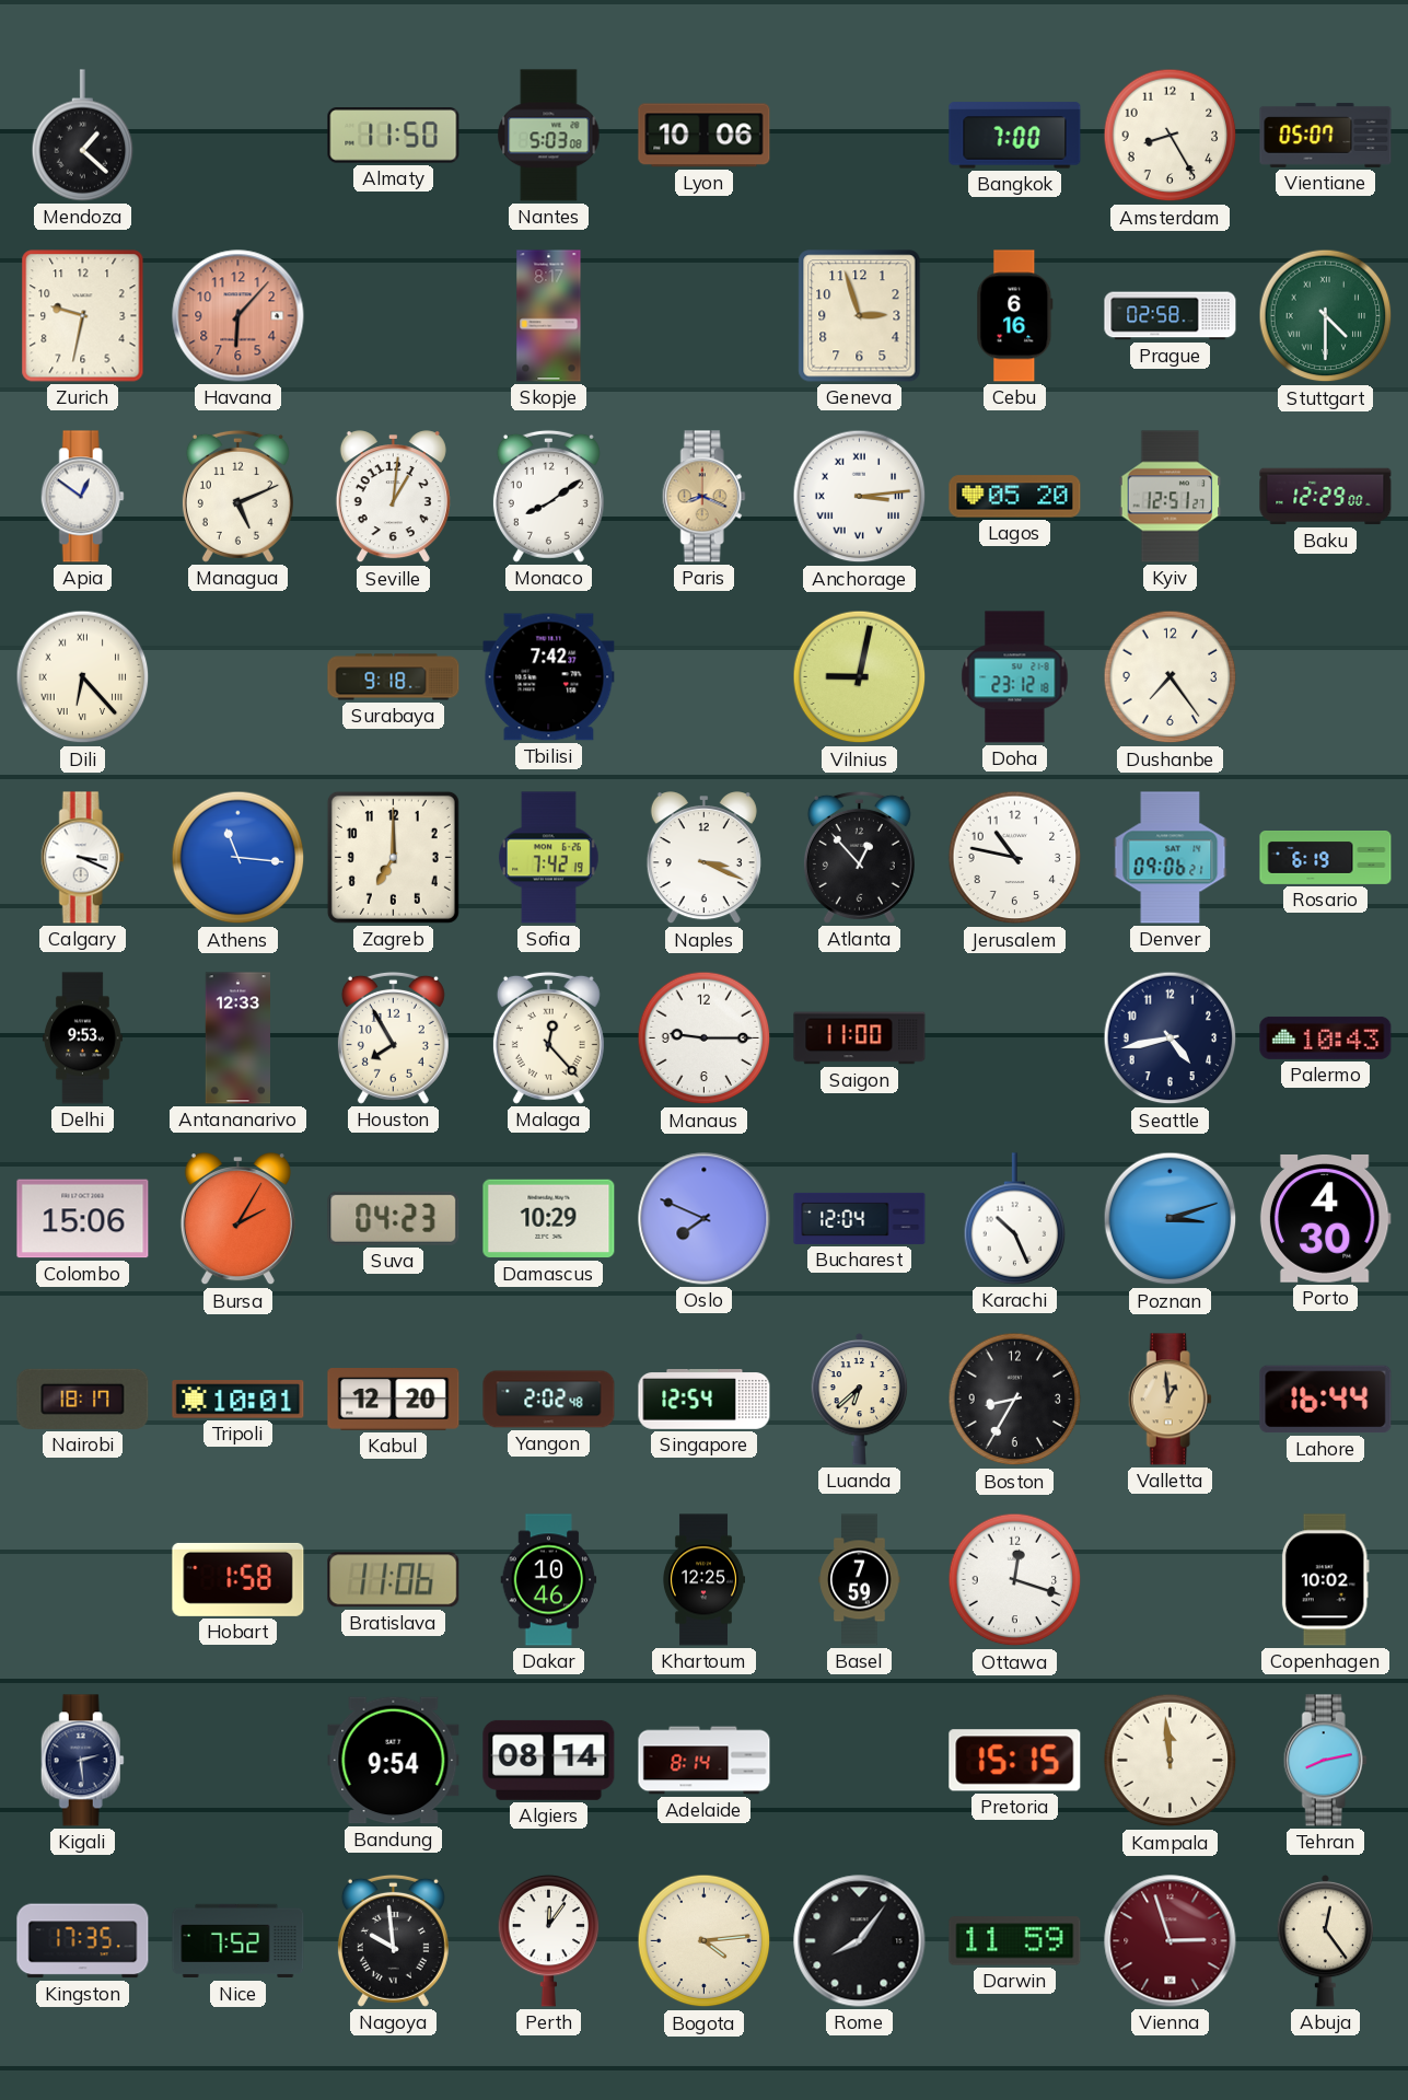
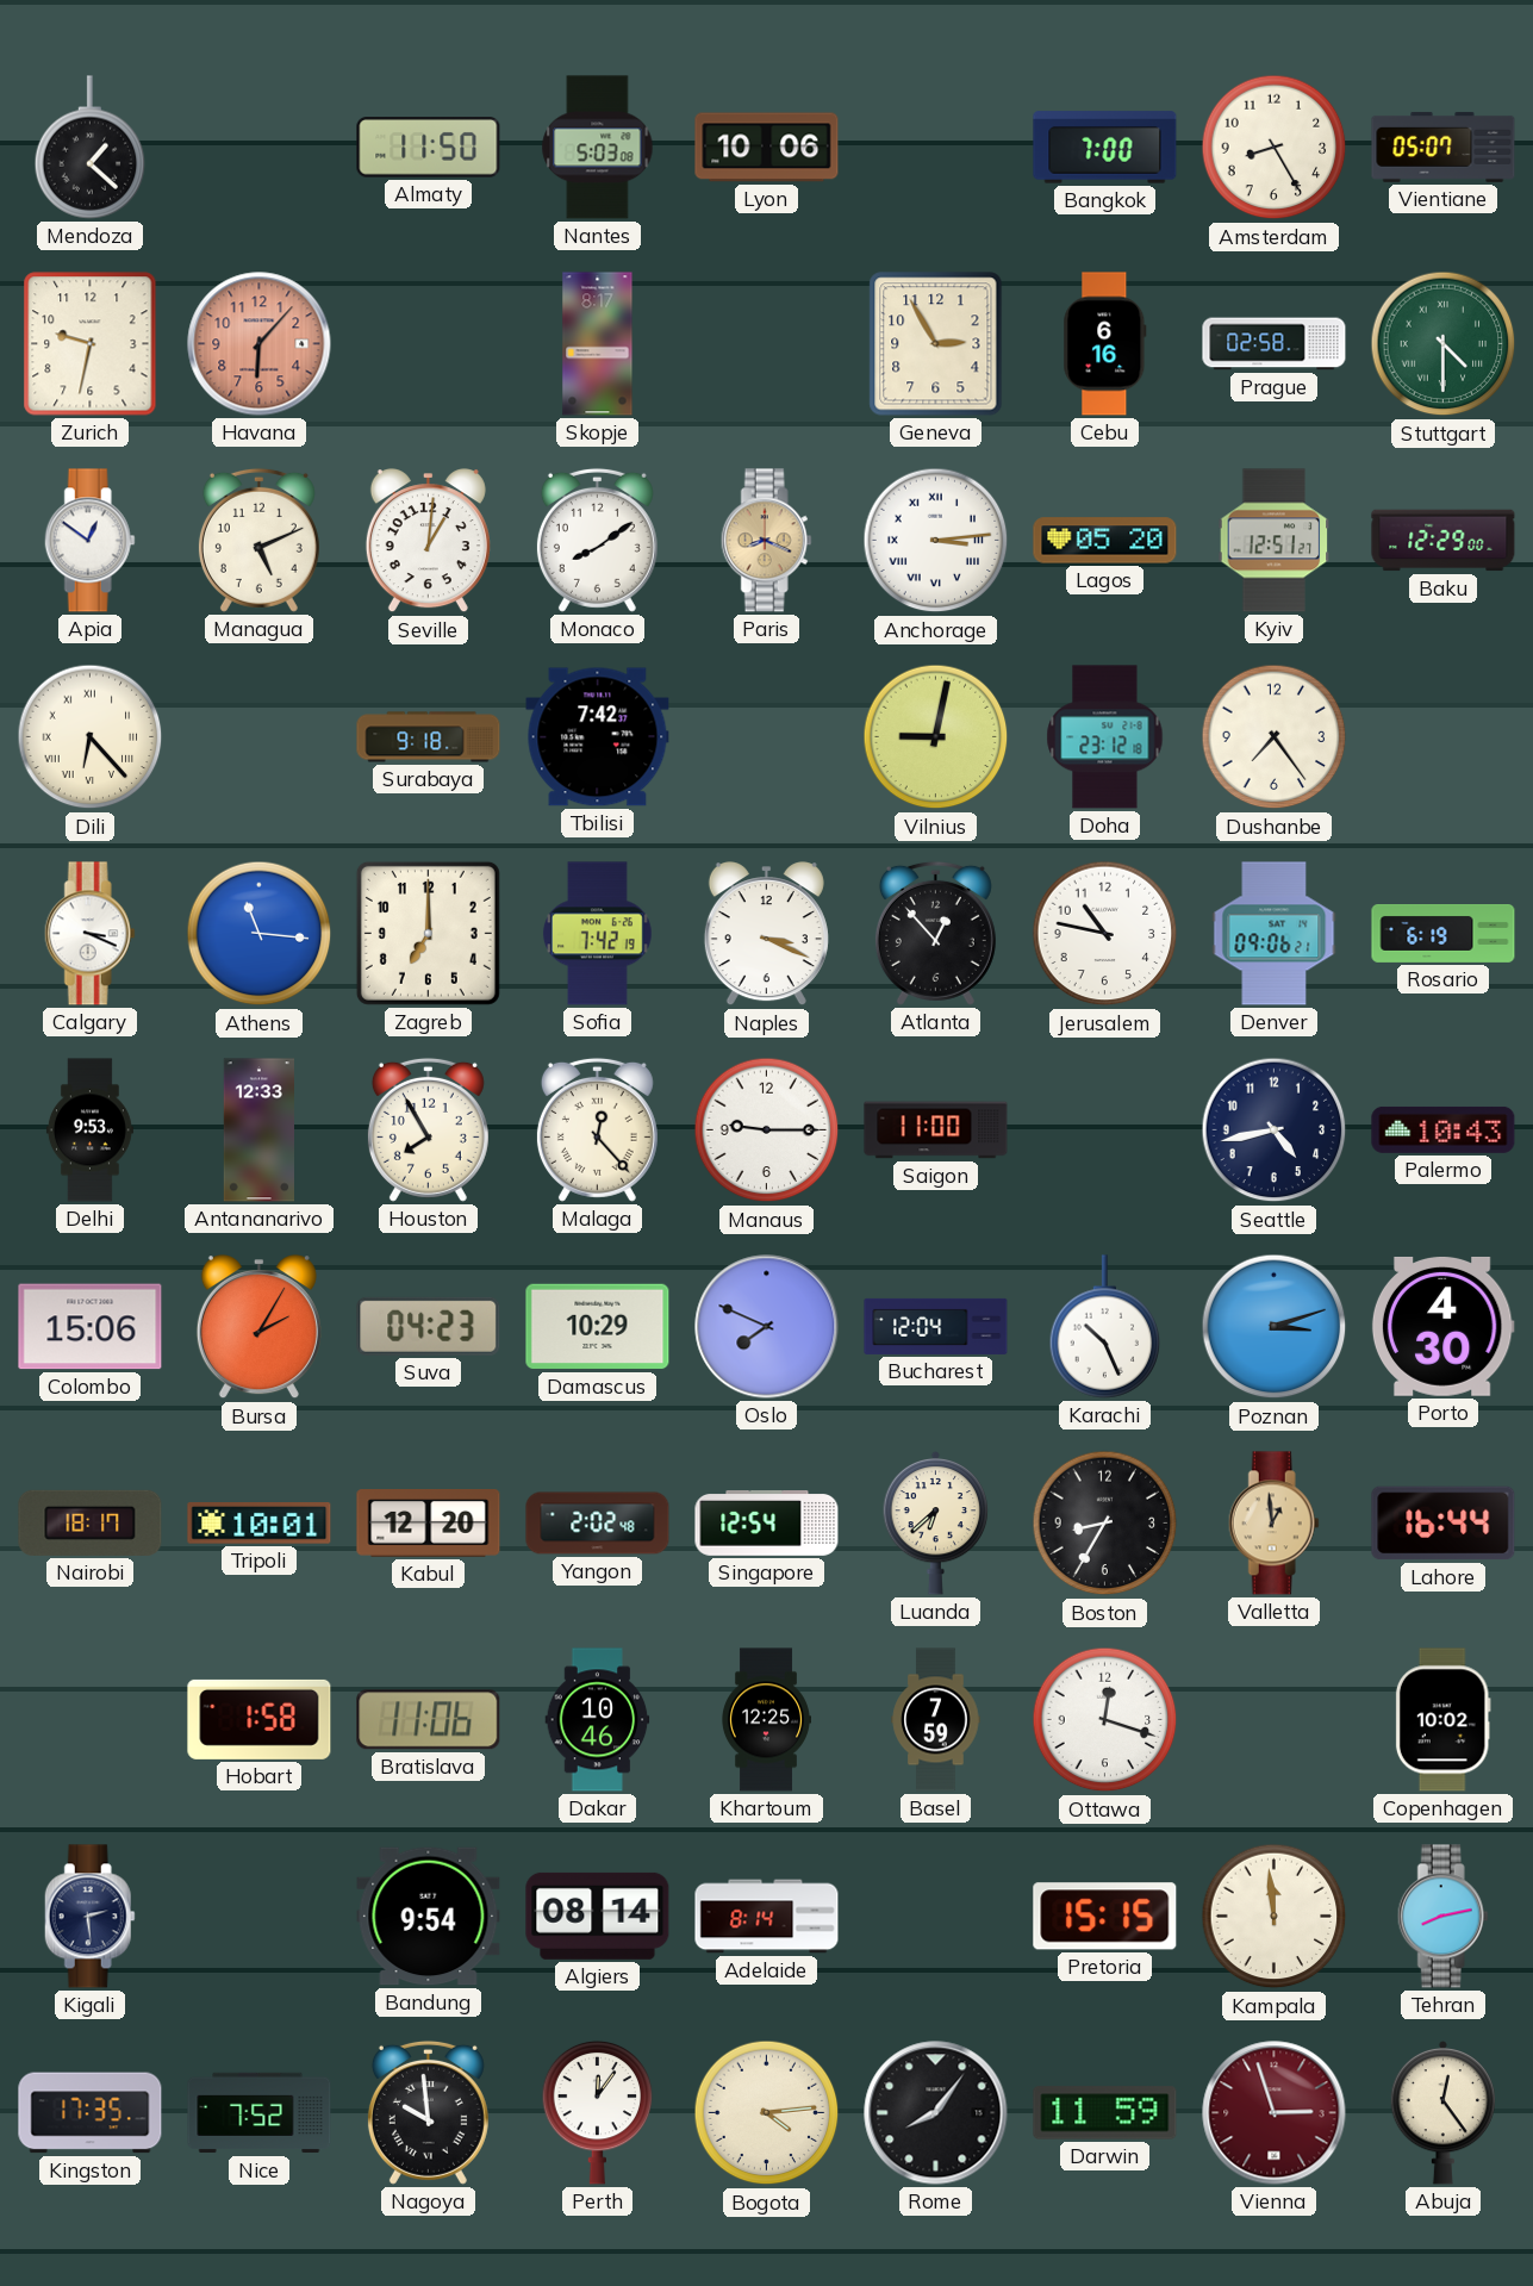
Geneva: 2:57 -> 2:55 (936, 344)
